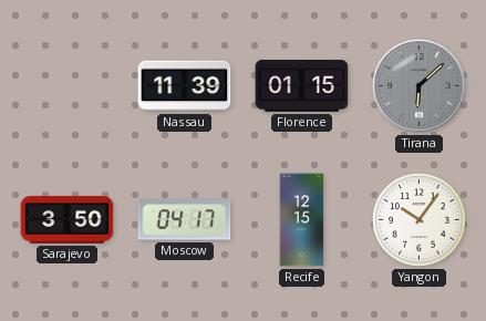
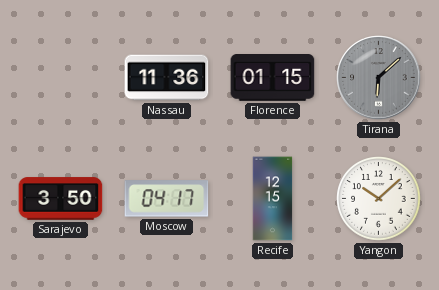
Nassau: 11:39 -> 11:36 (167, 78)
Yangon: 10:06 -> 10:08 (379, 199)
